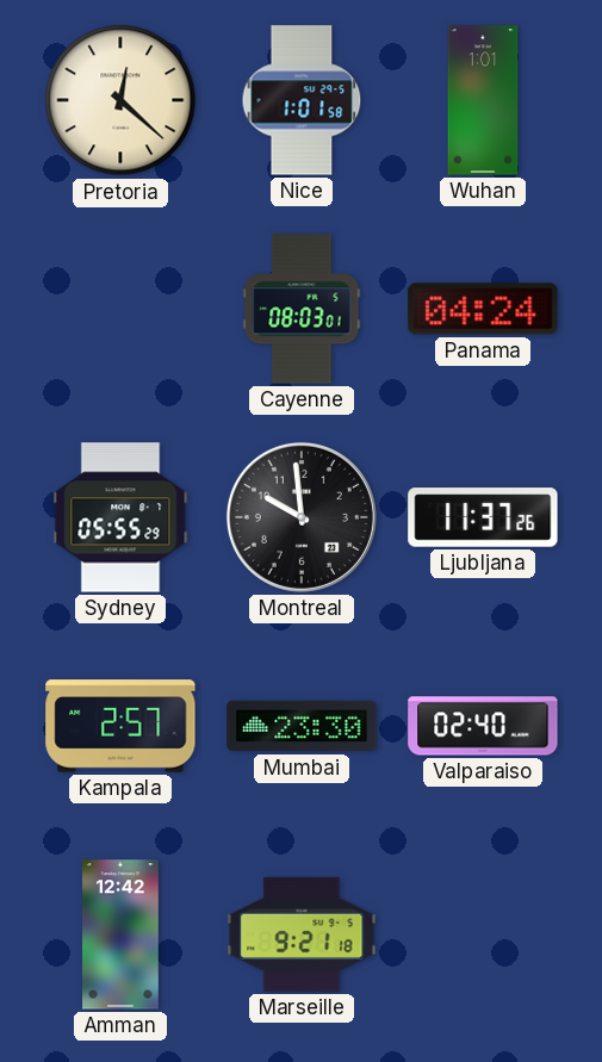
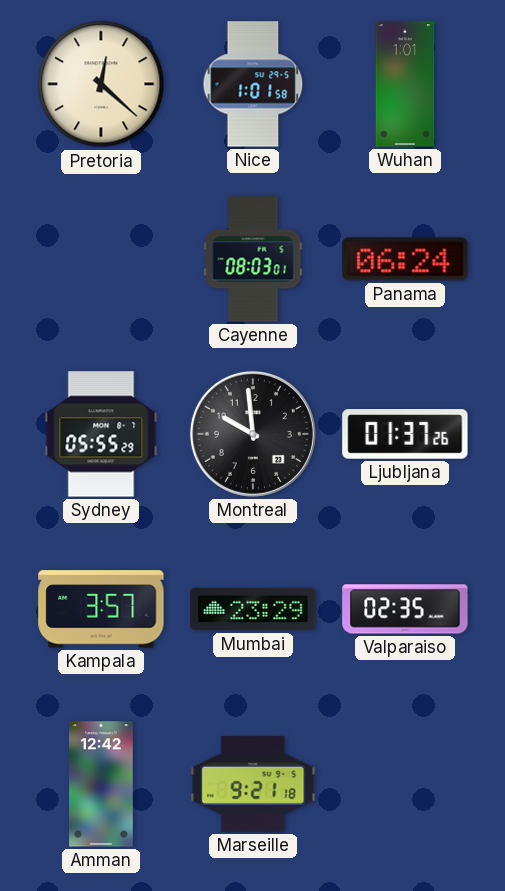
Panama: 04:24 -> 06:24 (405, 259)
Ljubljana: 11:37 -> 01:37 (405, 434)
Kampala: 2:57 -> 3:57 (101, 609)
Mumbai: 23:30 -> 23:29 (253, 609)
Valparaiso: 02:40 -> 02:35 (405, 609)
